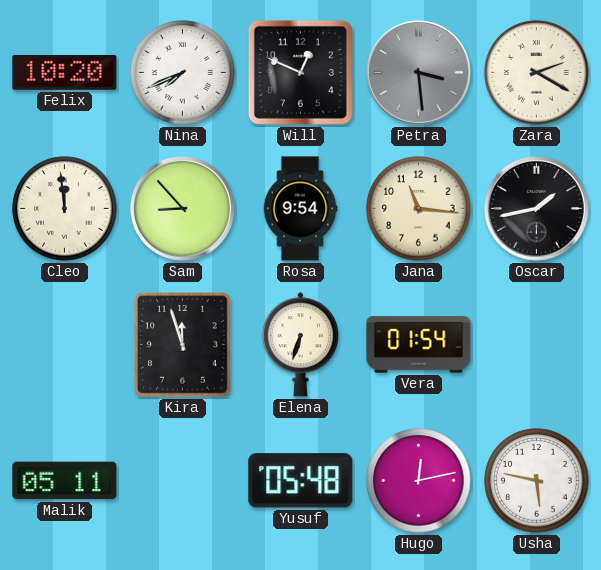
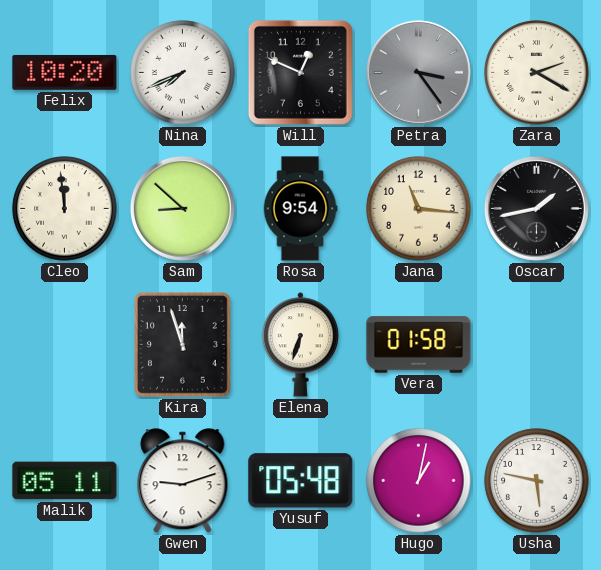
Petra: 3:29 -> 3:24 (418, 72)
Sam: 8:53 -> 8:52 (182, 208)
Vera: 01:54 -> 01:58 (419, 345)
Gwen: none -> 9:12 (183, 481)
Hugo: 12:13 -> 1:02 (419, 481)
